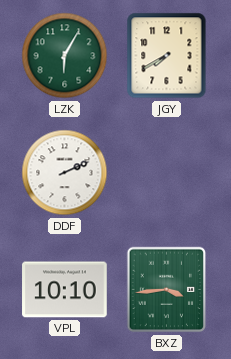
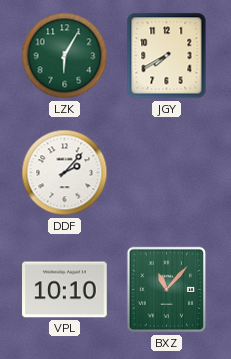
DDF: 2:11 -> 2:07 (65, 173)
BXZ: 3:44 -> 11:07 (167, 290)
